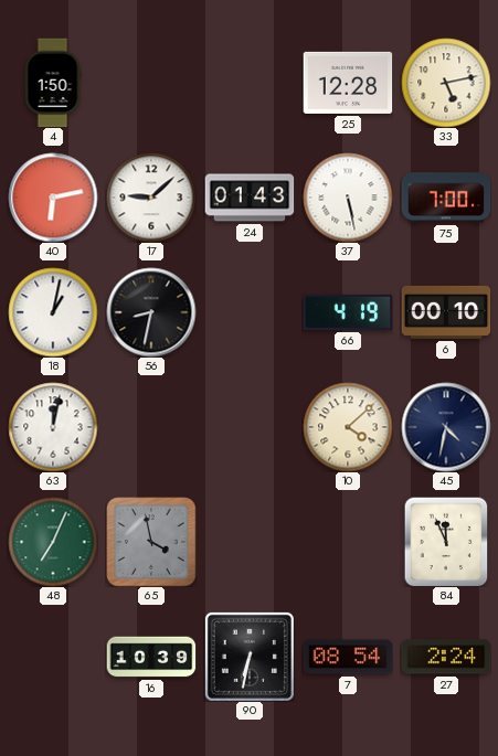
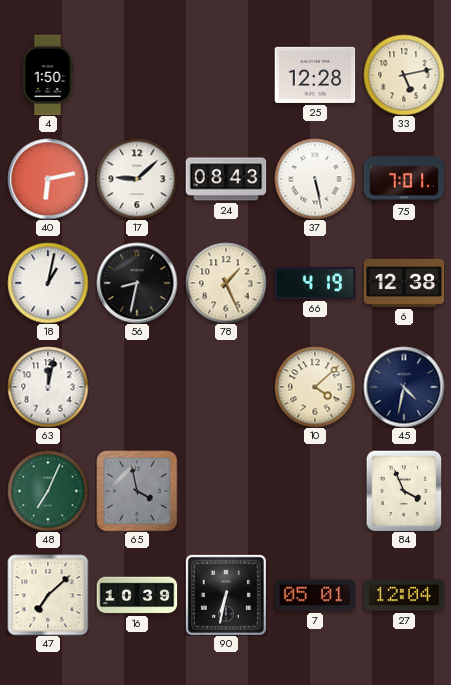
24: 01:43 -> 08:43 (226, 179)
75: 7:00 -> 7:01 (404, 179)
78: none -> 1:26 (226, 283)
6: 00:10 -> 12:38 (404, 283)
84: 11:56 -> 3:56 (404, 491)
47: none -> 7:08 (48, 595)
7: 08:54 -> 05:01 (315, 595)
27: 2:24 -> 12:04 (404, 595)
